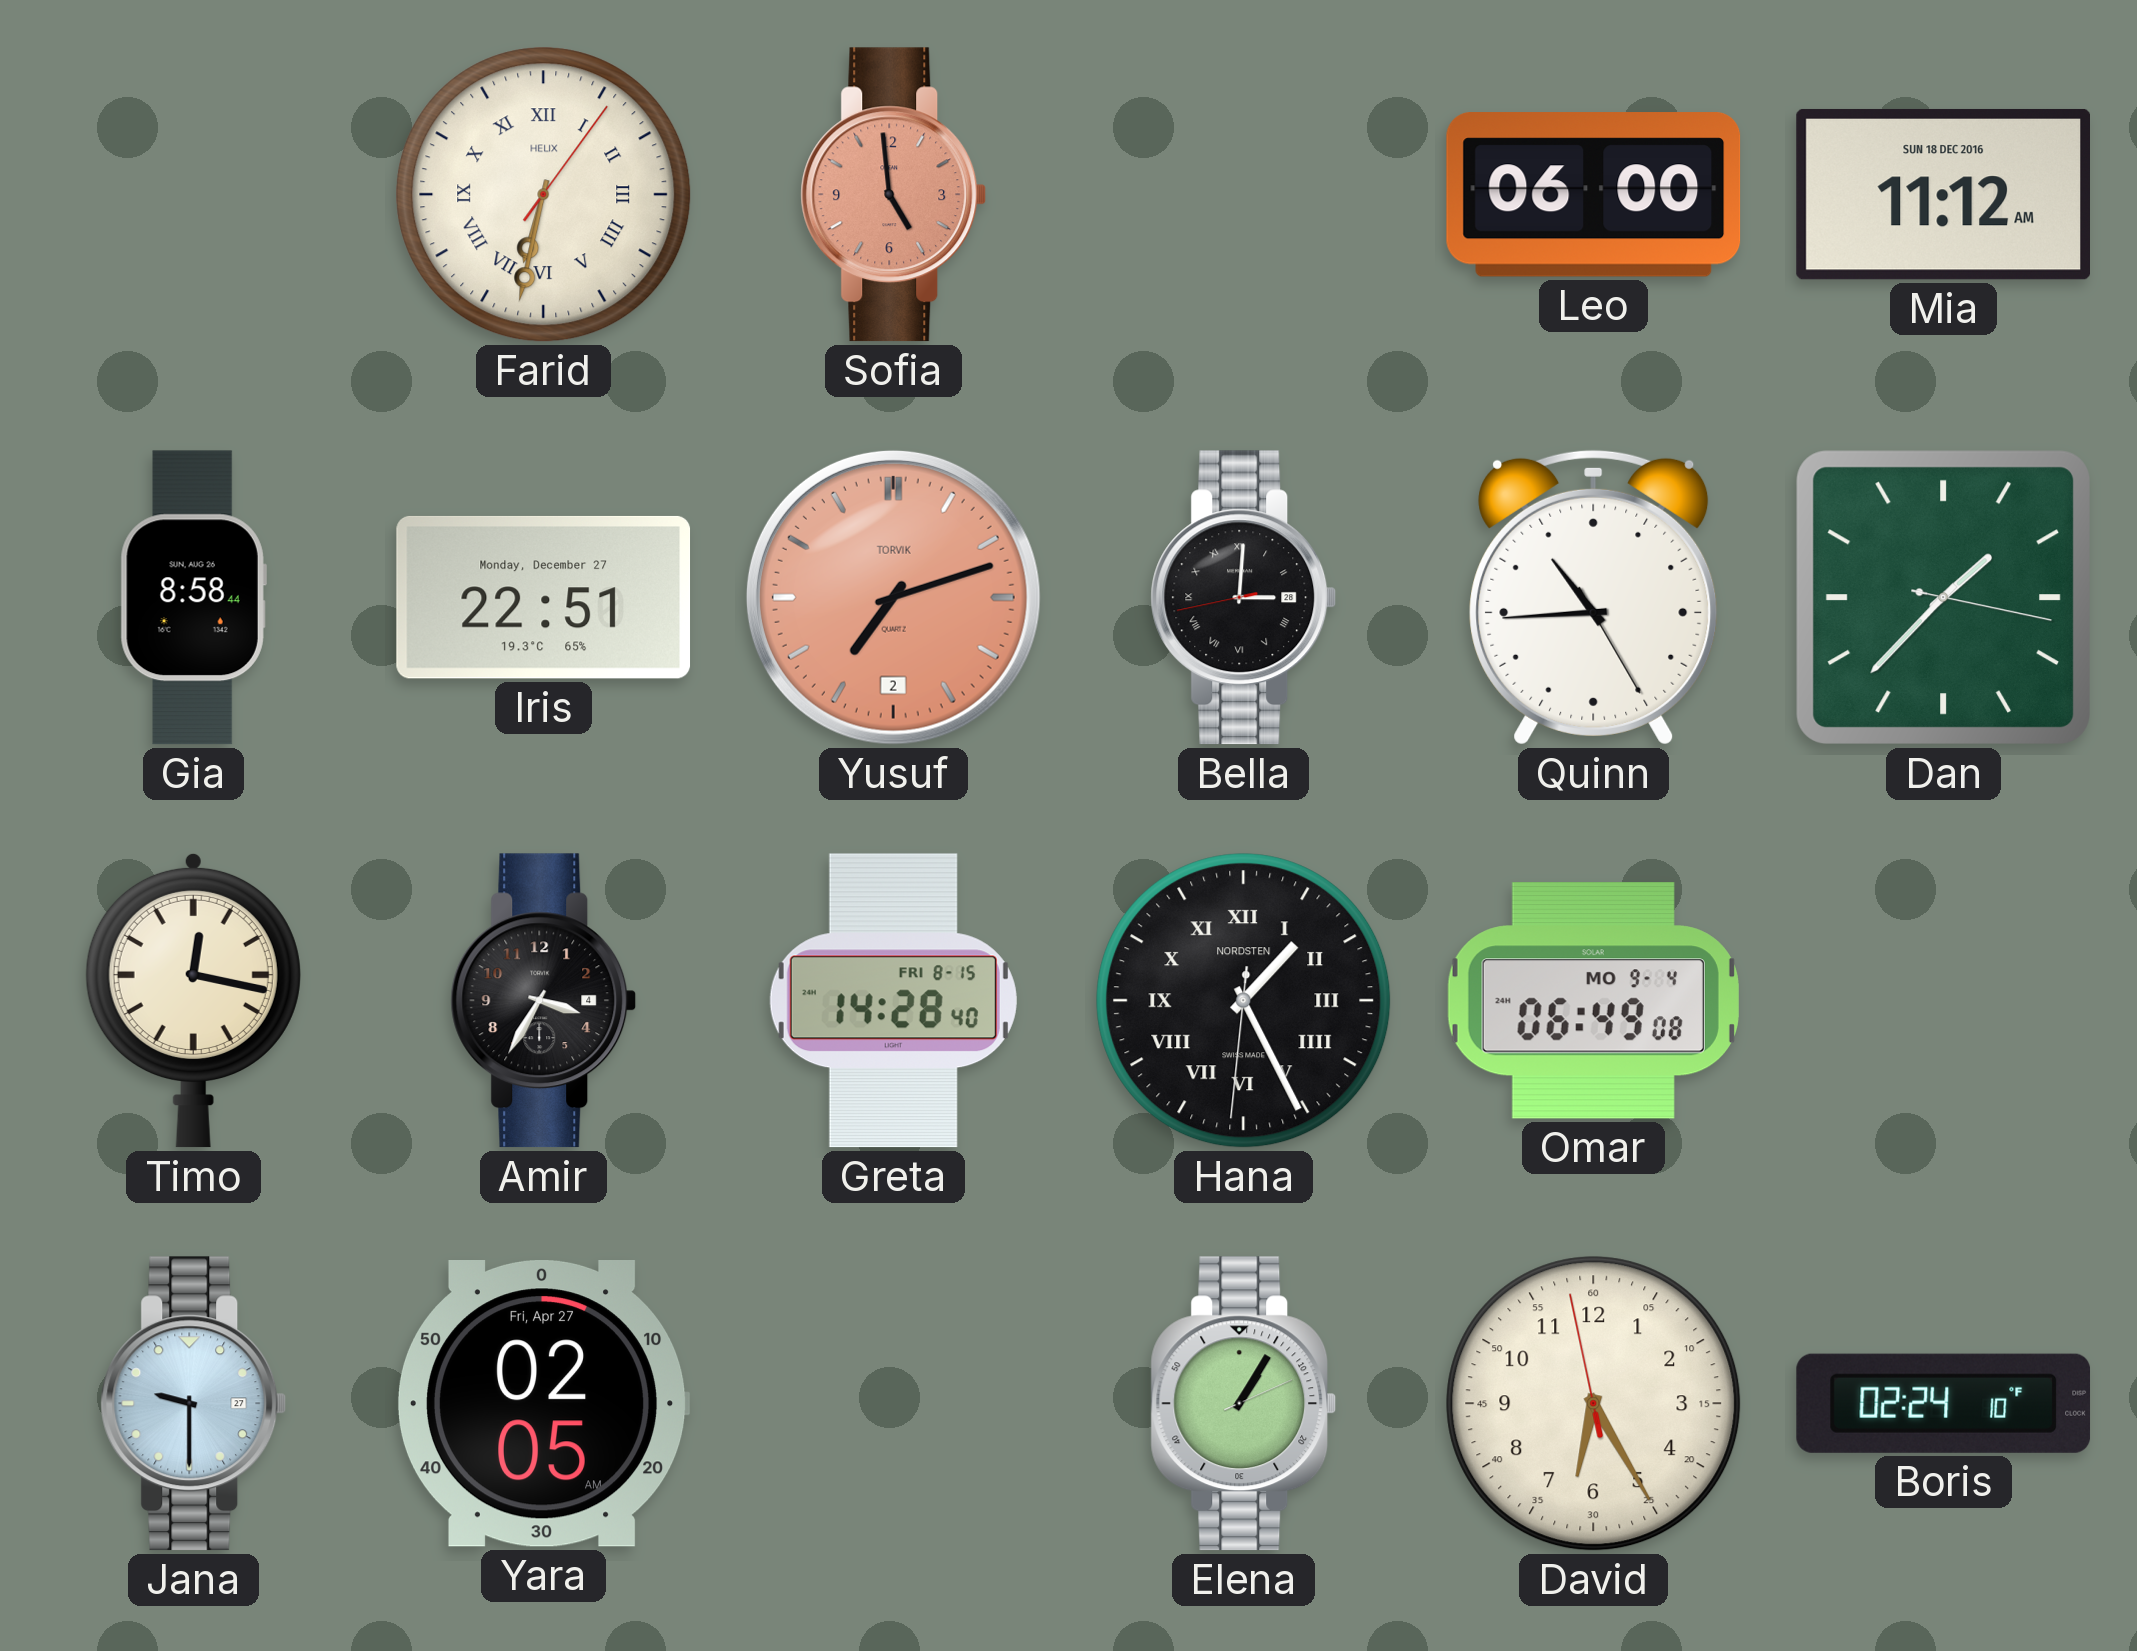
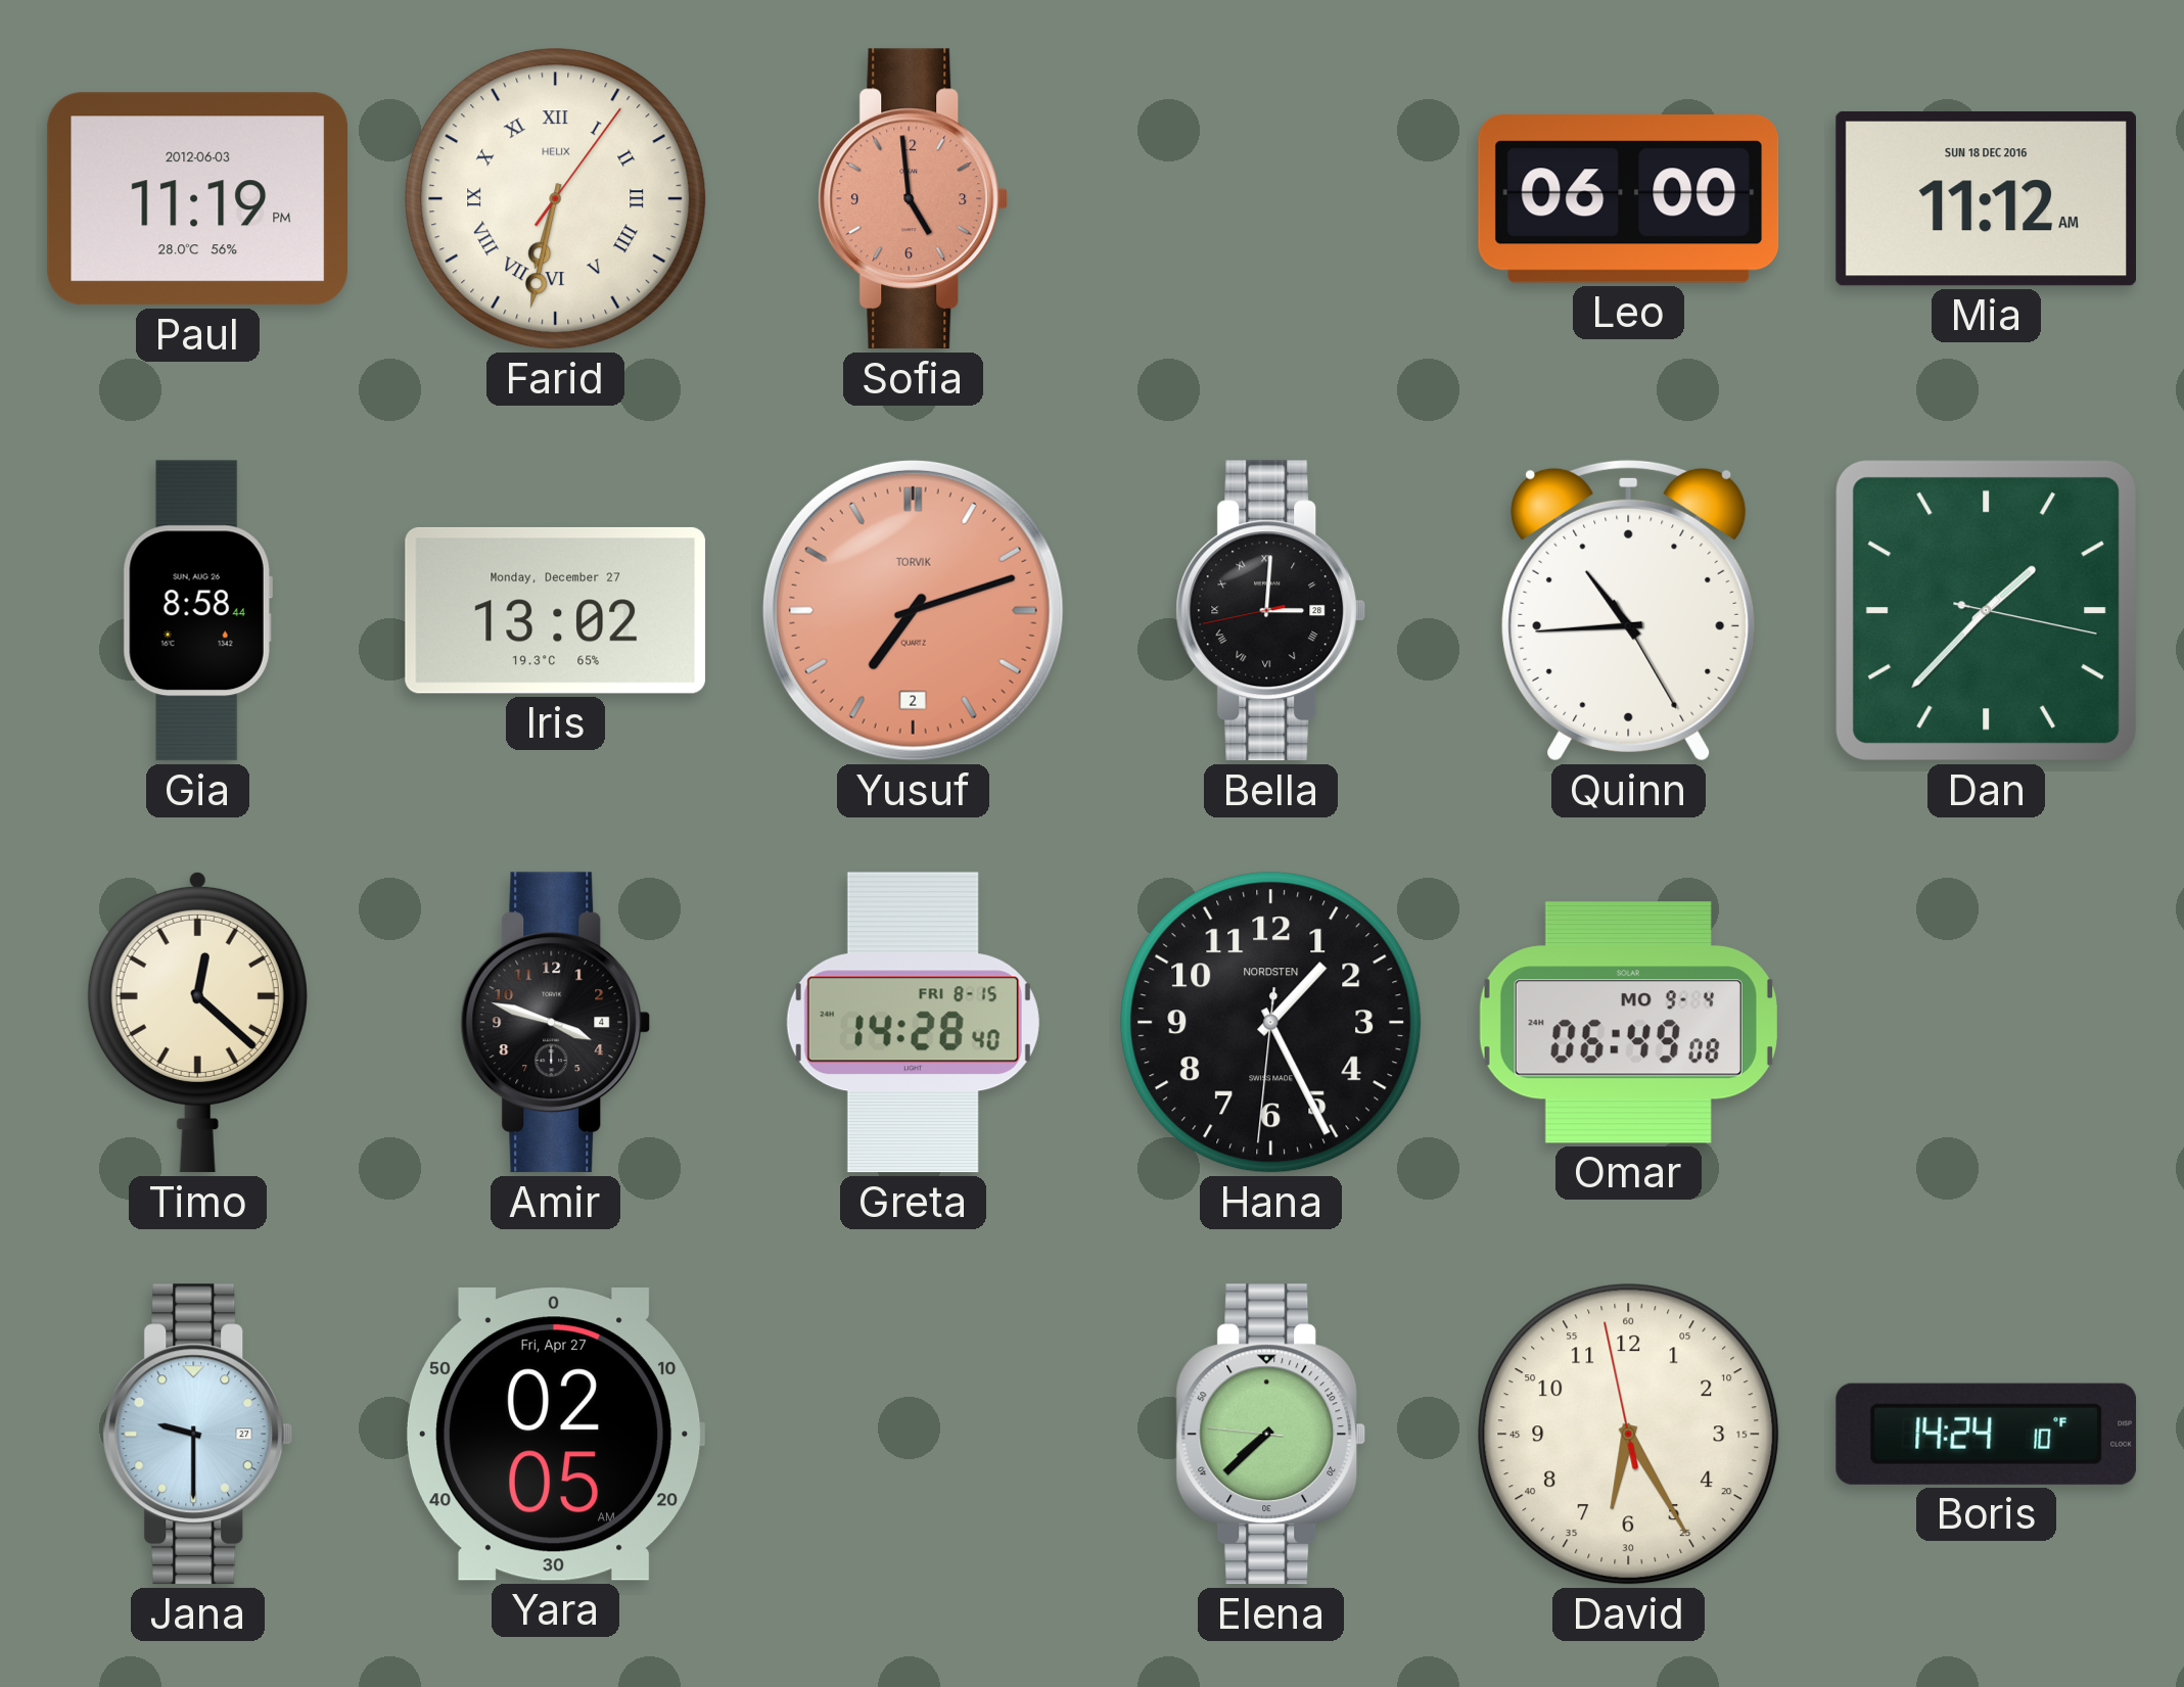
Paul: none -> 11:19 (197, 199)
Iris: 22:51 -> 13:02 (556, 610)
Timo: 12:17 -> 12:22 (197, 1022)
Amir: 3:35 -> 3:48 (556, 1023)
Hana numerals: Roman -> Arabic (1271, 1023)
Elena: 1:05 -> 7:37 (1271, 1435)
Boris: 02:24 -> 14:24 (1987, 1434)
